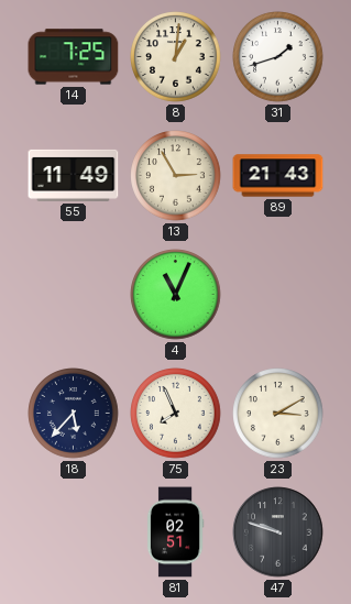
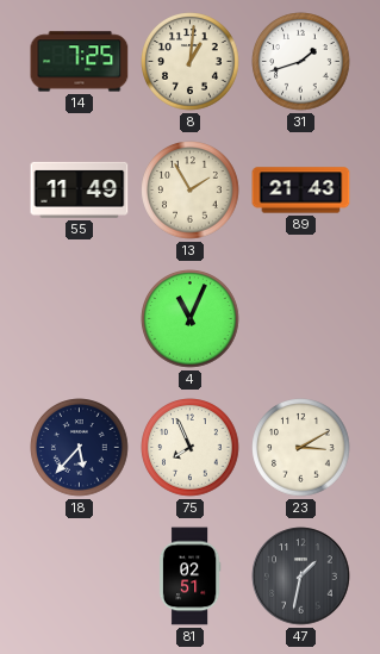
13: 2:55 -> 1:55 (191, 191)
47: 9:48 -> 1:32 (301, 577)
